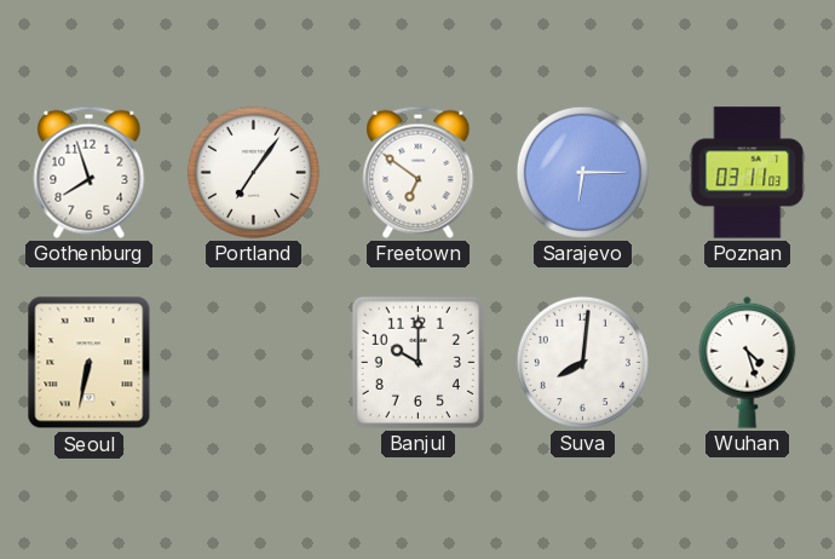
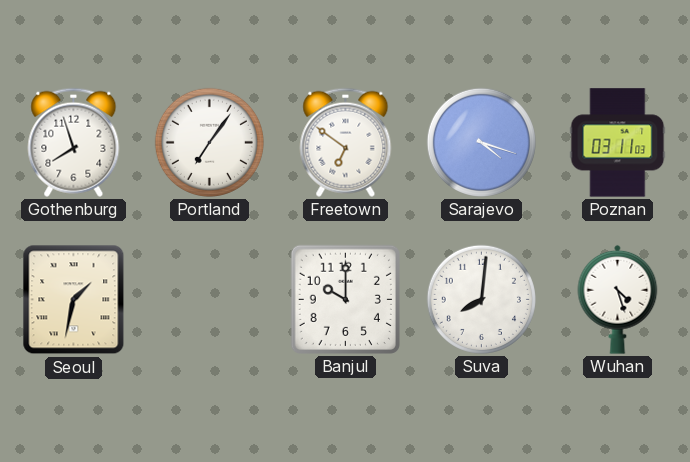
Sarajevo: 6:15 -> 4:18 (481, 142)
Seoul: 6:32 -> 1:32 (74, 300)
